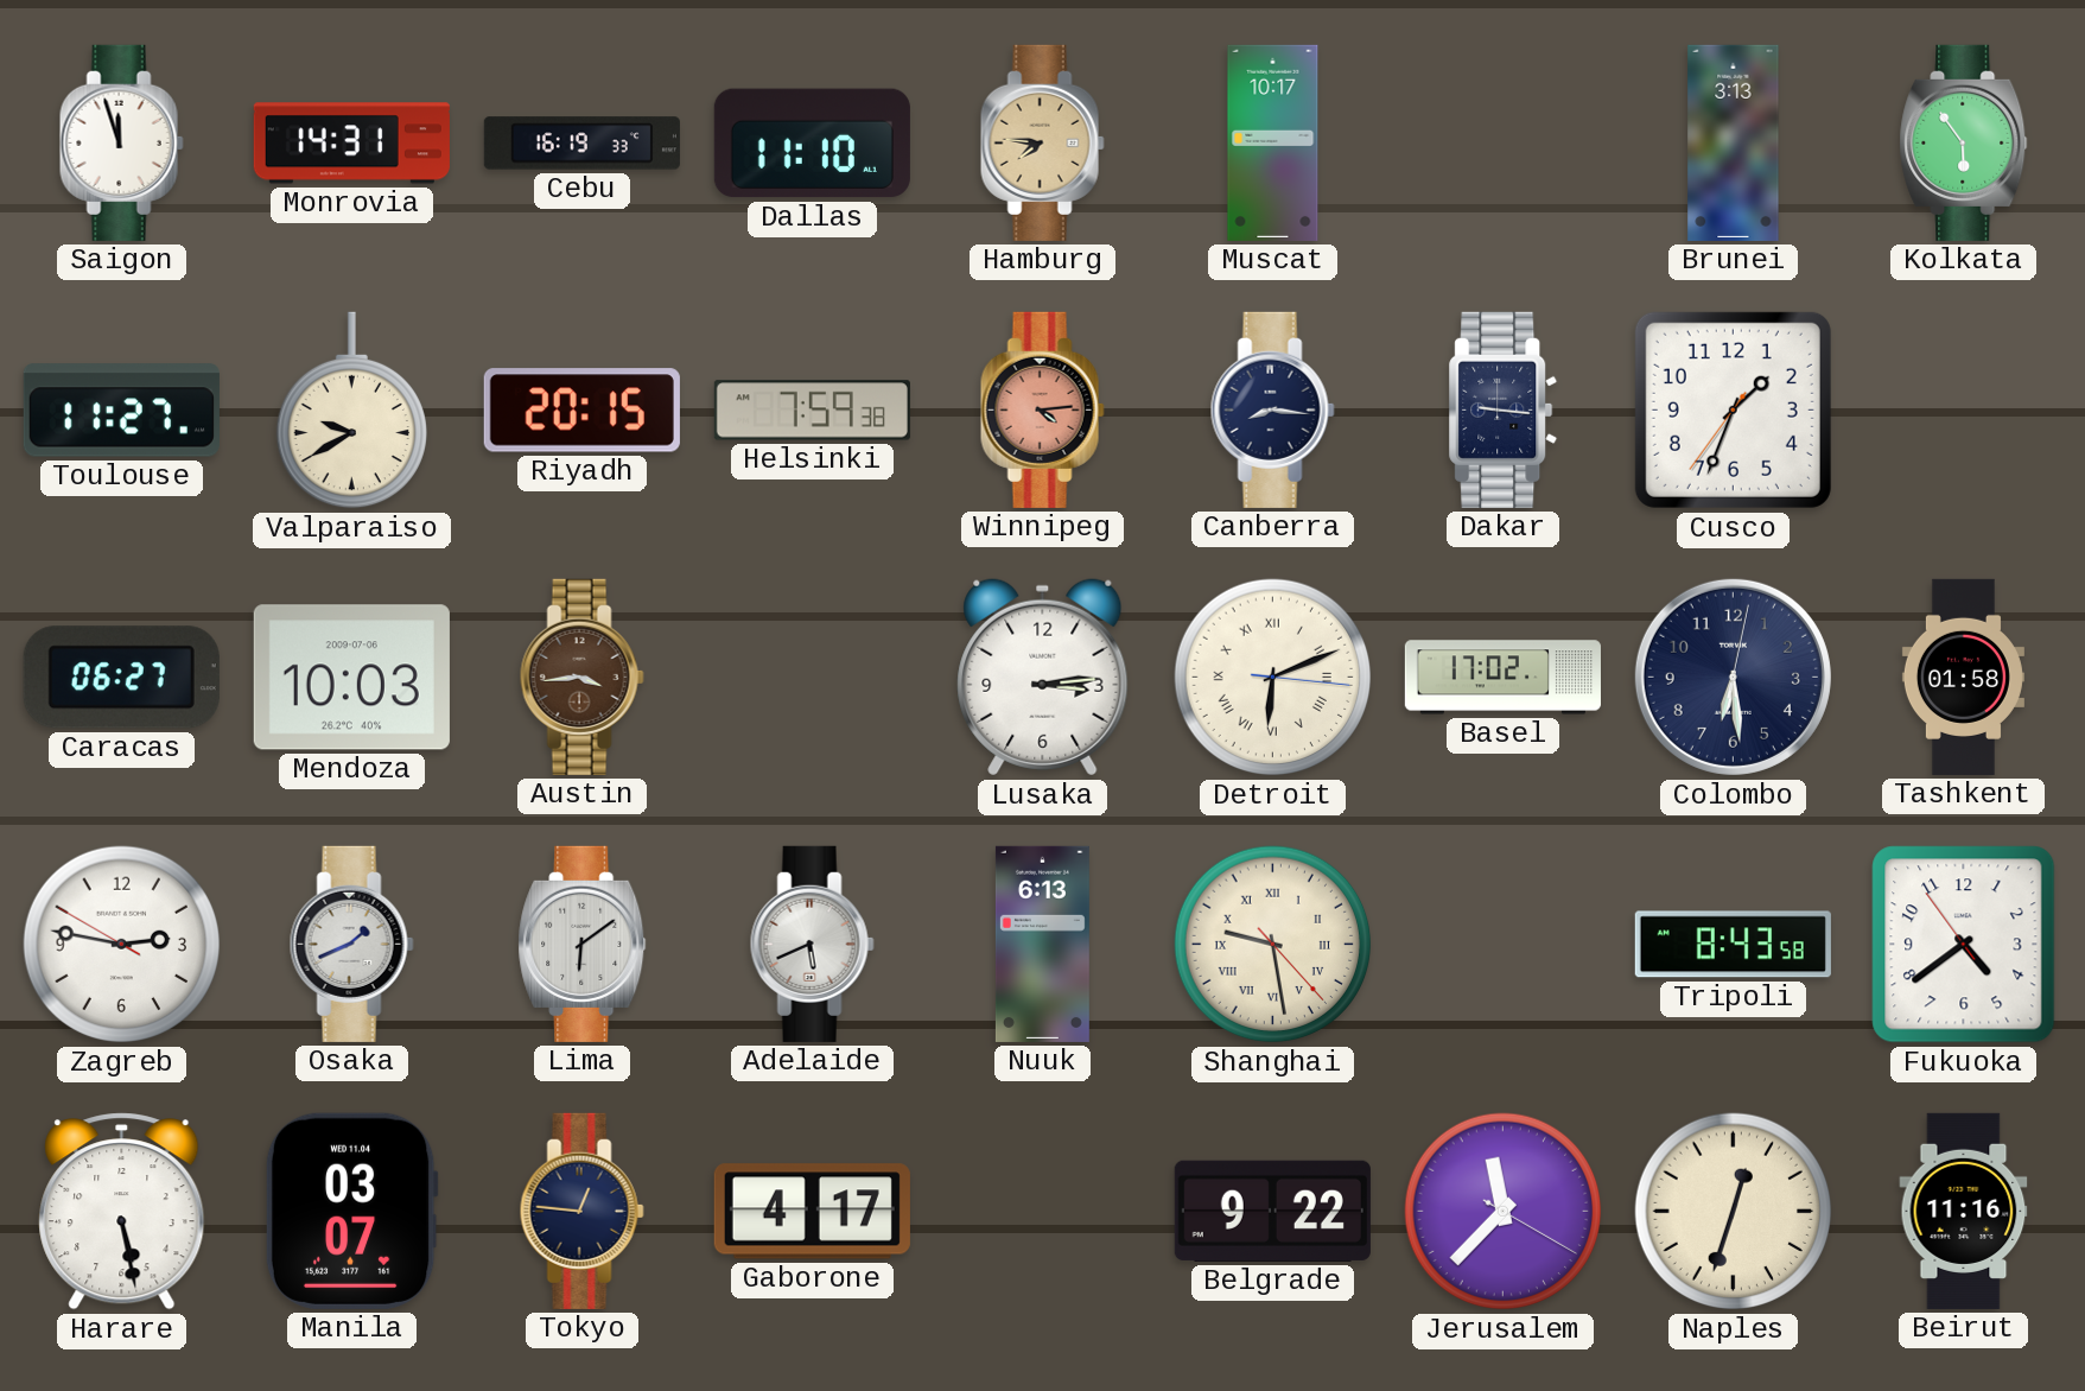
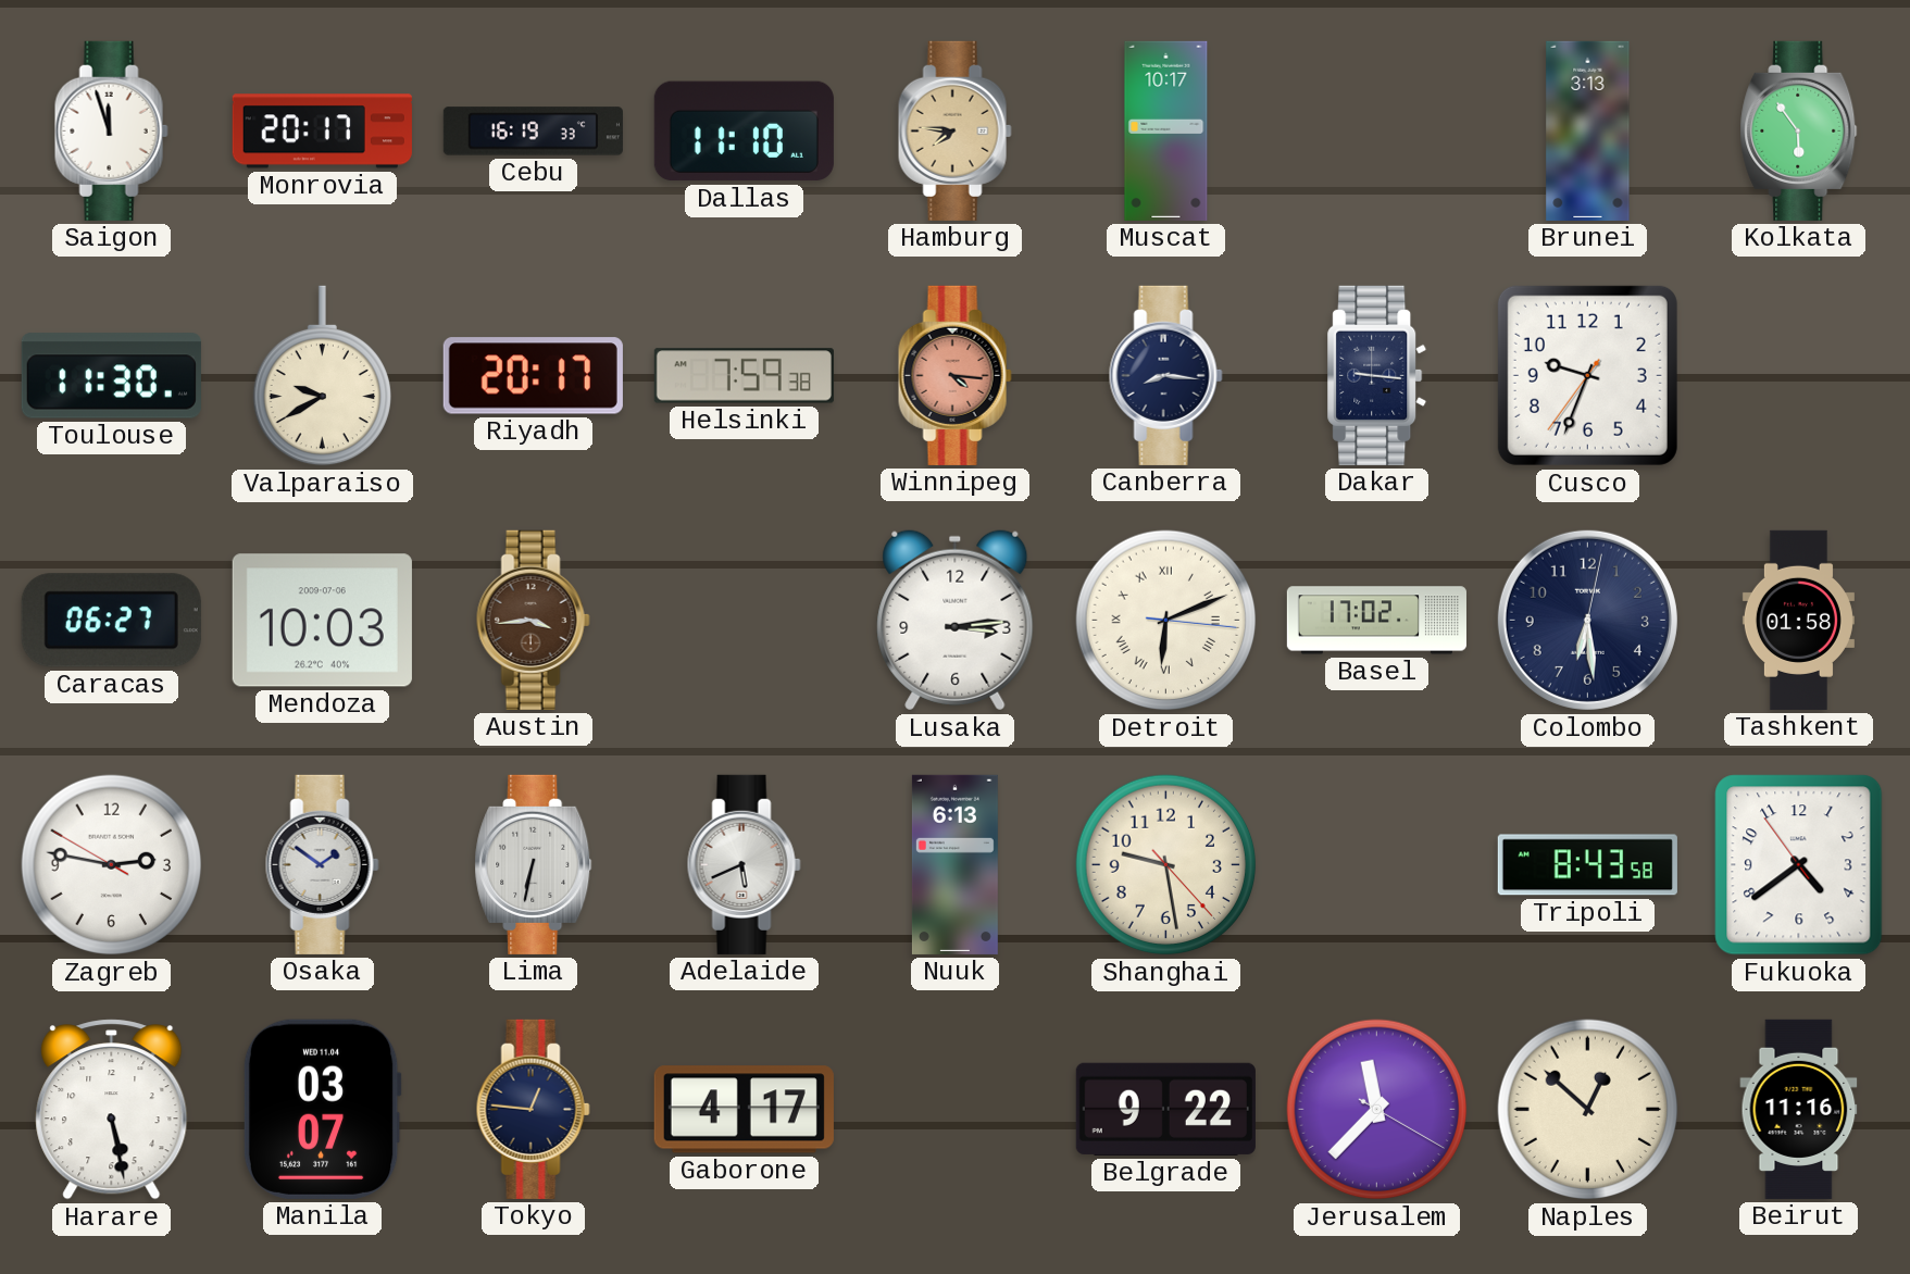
Monrovia: 14:31 -> 20:17 (322, 132)
Toulouse: 11:27 -> 11:30 (111, 376)
Riyadh: 20:15 -> 20:17 (533, 376)
Winnipeg: 4:14 -> 4:16 (954, 375)
Cusco: 1:33 -> 9:33 (1587, 375)
Osaka: 1:41 -> 1:51 (322, 864)
Lima: 6:09 -> 6:32 (534, 864)
Shanghai numerals: Roman -> Arabic (1166, 865)
Naples: 12:33 -> 12:52 (1588, 1110)
